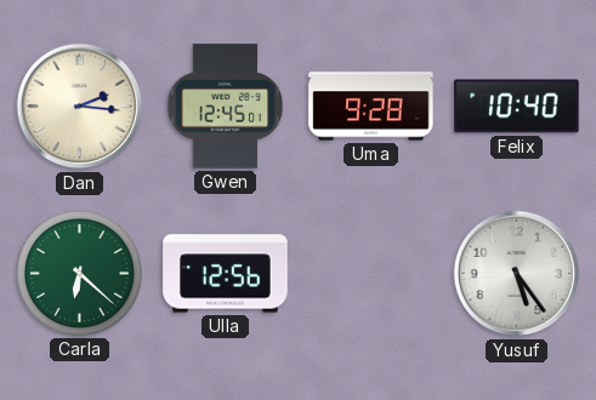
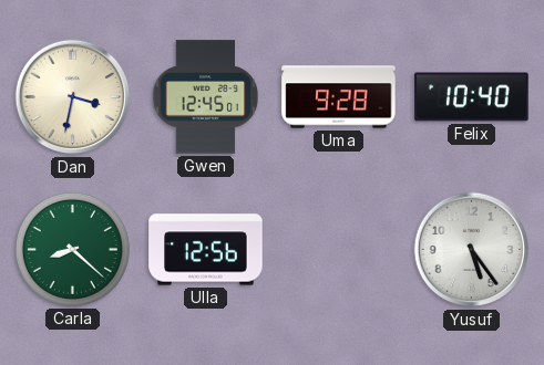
Dan: 2:16 -> 3:32 (73, 97)
Carla: 6:22 -> 8:22 (72, 249)
